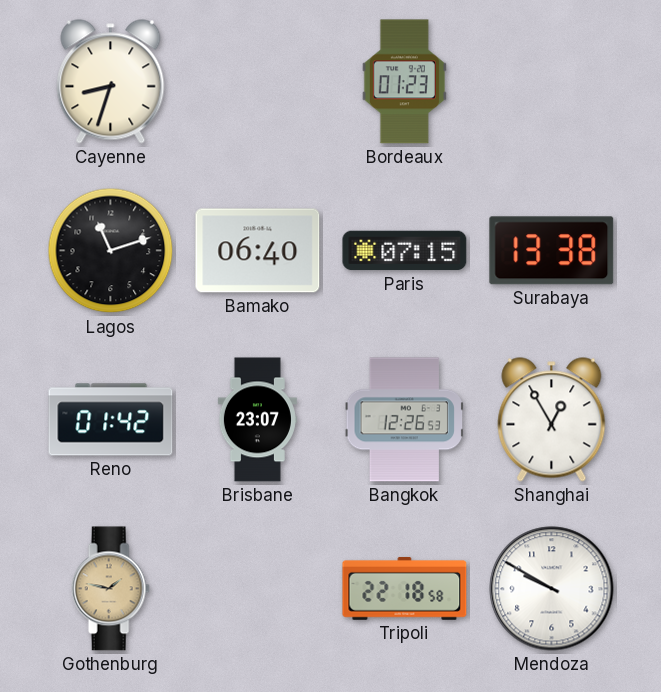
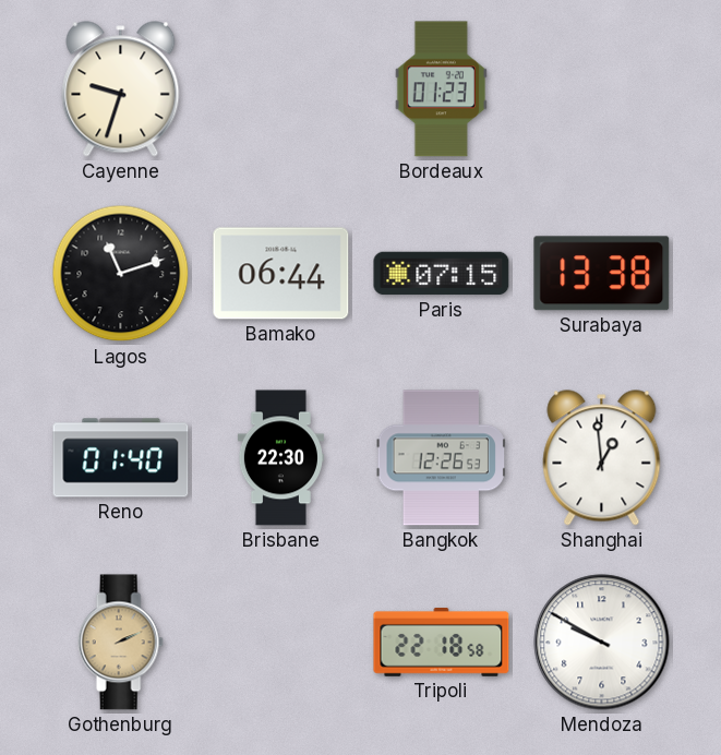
Cayenne: 8:33 -> 9:33 (121, 89)
Bamako: 06:40 -> 06:44 (281, 274)
Reno: 01:42 -> 01:40 (121, 458)
Brisbane: 23:07 -> 22:30 (280, 458)
Shanghai: 12:55 -> 12:59 (602, 458)
Gothenburg: 1:47 -> 2:11 (120, 643)
